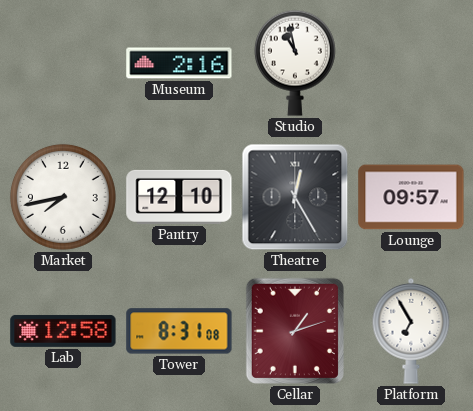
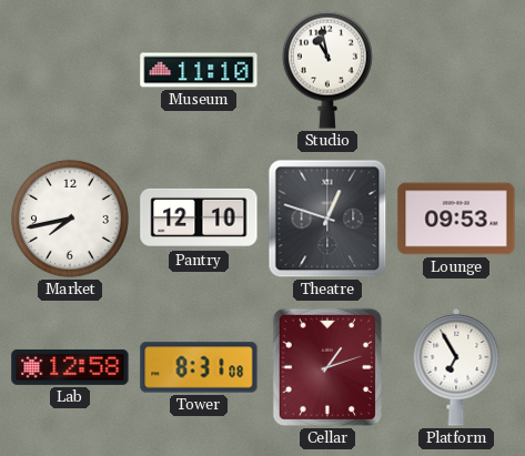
Museum: 2:16 -> 11:10 (199, 70)
Theatre: 12:25 -> 12:48 (327, 219)
Lounge: 09:57 -> 09:53 (456, 219)
